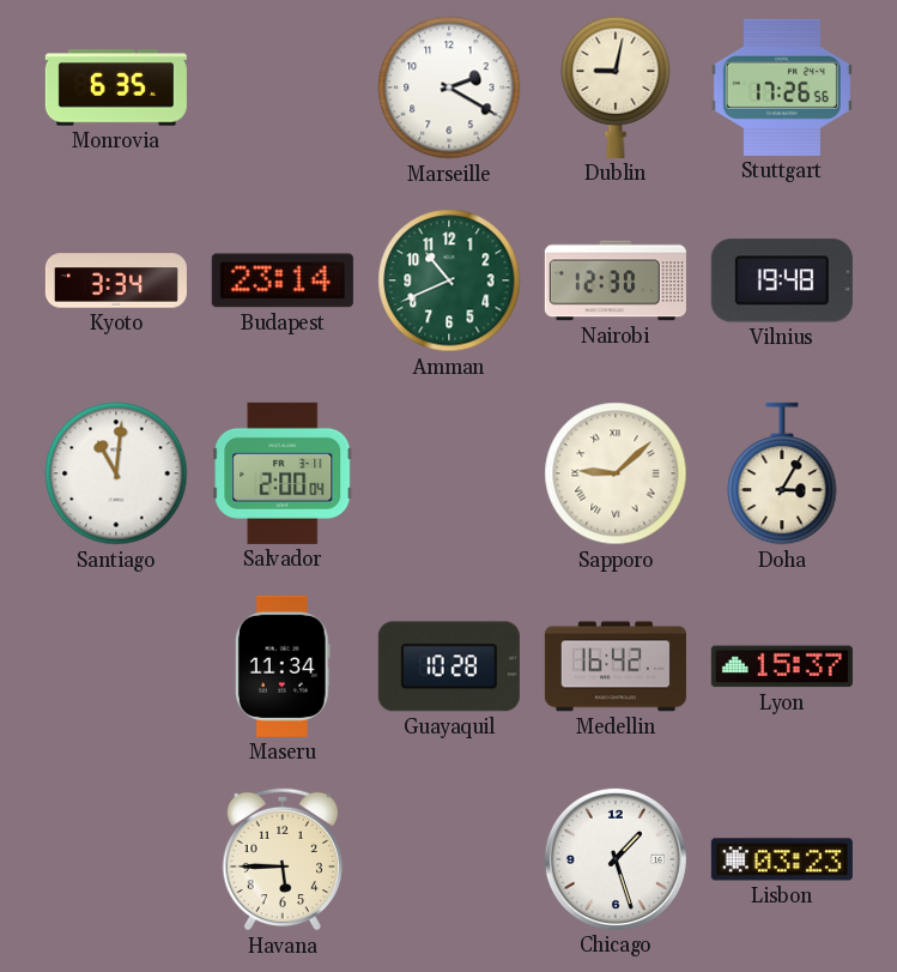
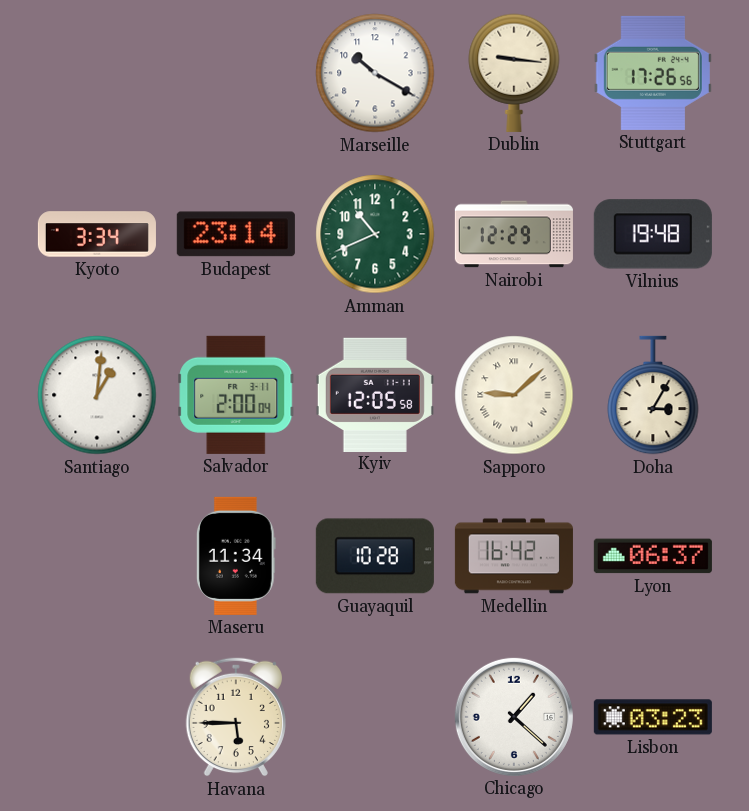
Monrovia: 6:35 -> none (116, 87)
Marseille: 2:20 -> 10:20 (375, 73)
Dublin: 9:02 -> 9:16 (514, 73)
Nairobi: 12:30 -> 12:29 (514, 234)
Santiago: 11:01 -> 1:01 (97, 395)
Kyiv: none -> 12:05 (375, 394)
Lyon: 15:37 -> 06:37 (653, 556)
Chicago: 1:27 -> 1:22 (514, 717)
